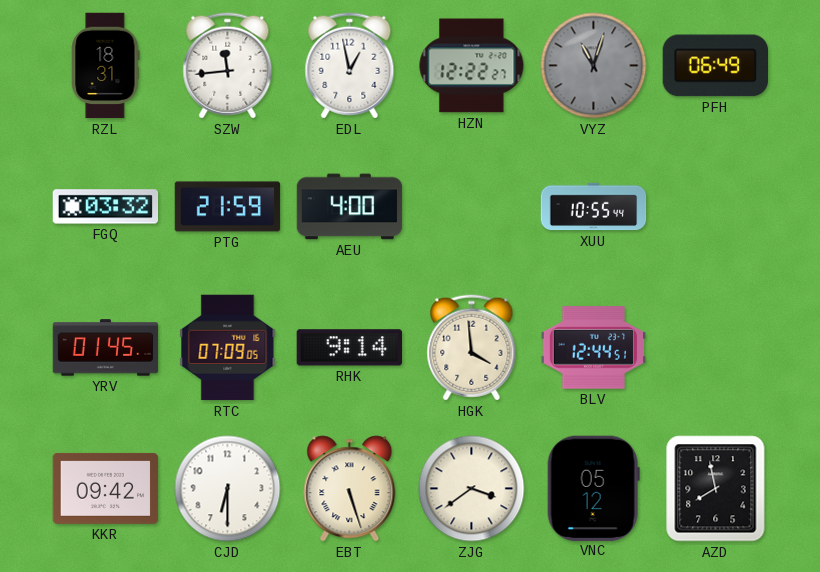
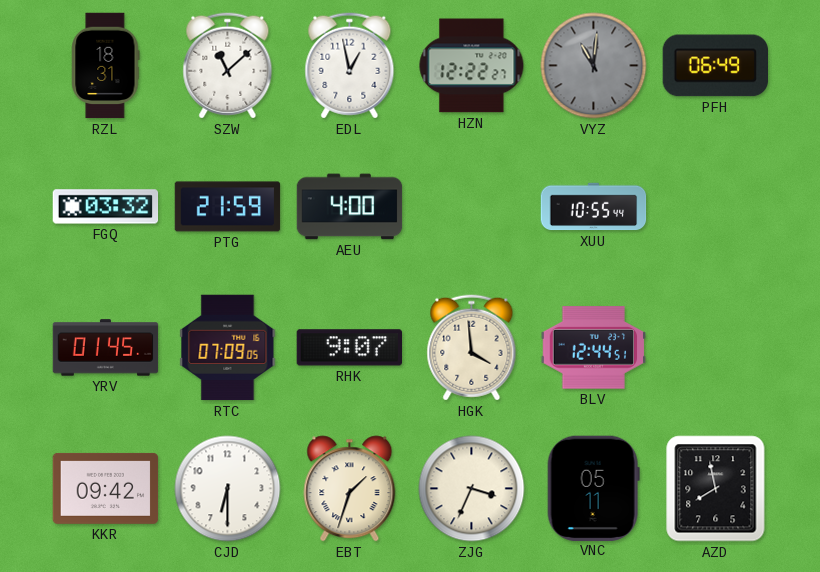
SZW: 11:44 -> 11:08 (228, 66)
VYZ: 11:03 -> 11:01 (594, 66)
RHK: 9:14 -> 9:07 (349, 348)
EBT: 5:27 -> 1:33 (350, 489)
ZJG: 3:39 -> 3:34 (472, 489)
VNC: 05:12 -> 05:11 (593, 488)
